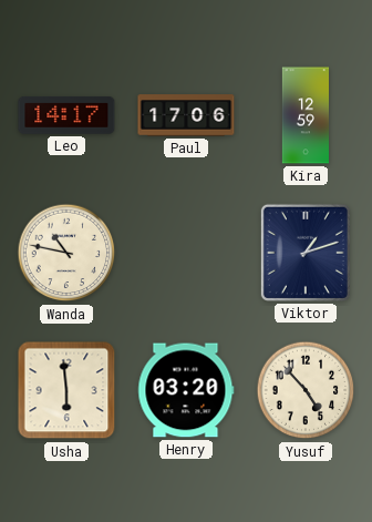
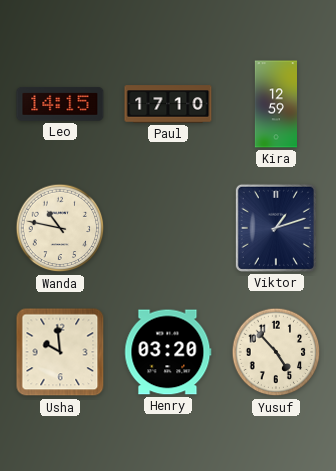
Leo: 14:17 -> 14:15 (60, 104)
Paul: 17:06 -> 17:10 (168, 104)
Usha: 5:59 -> 9:59 (60, 352)
